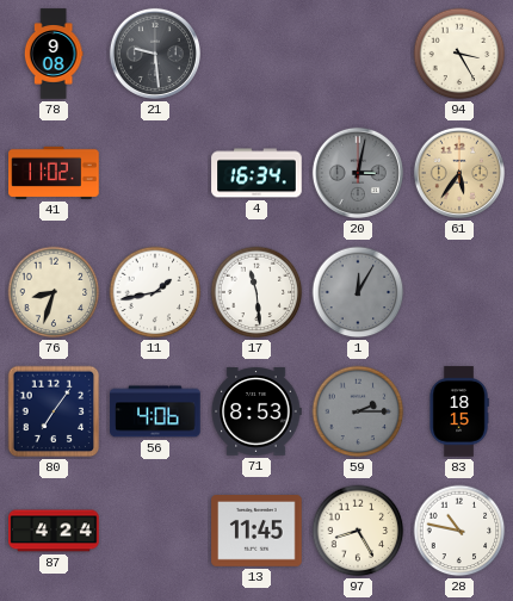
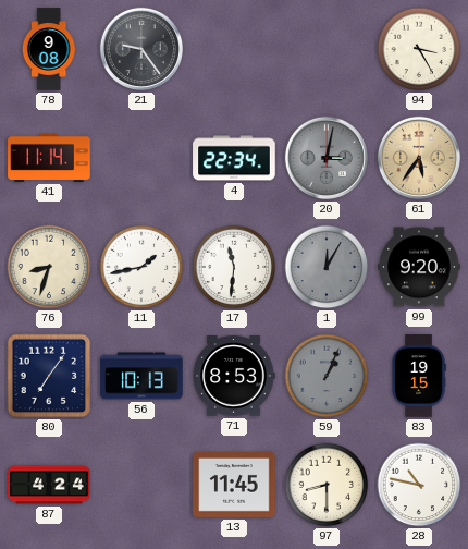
21: 9:29 -> 9:24 (141, 49)
41: 11:02 -> 11:14 (49, 158)
4: 16:34 -> 22:34 (234, 158)
17: 11:29 -> 11:31 (234, 267)
99: none -> 9:20 (419, 267)
56: 4:06 -> 10:13 (141, 376)
59: 2:15 -> 1:04 (327, 376)
83: 18:15 -> 19:15 (419, 376)
97: 8:25 -> 8:30 (327, 485)
